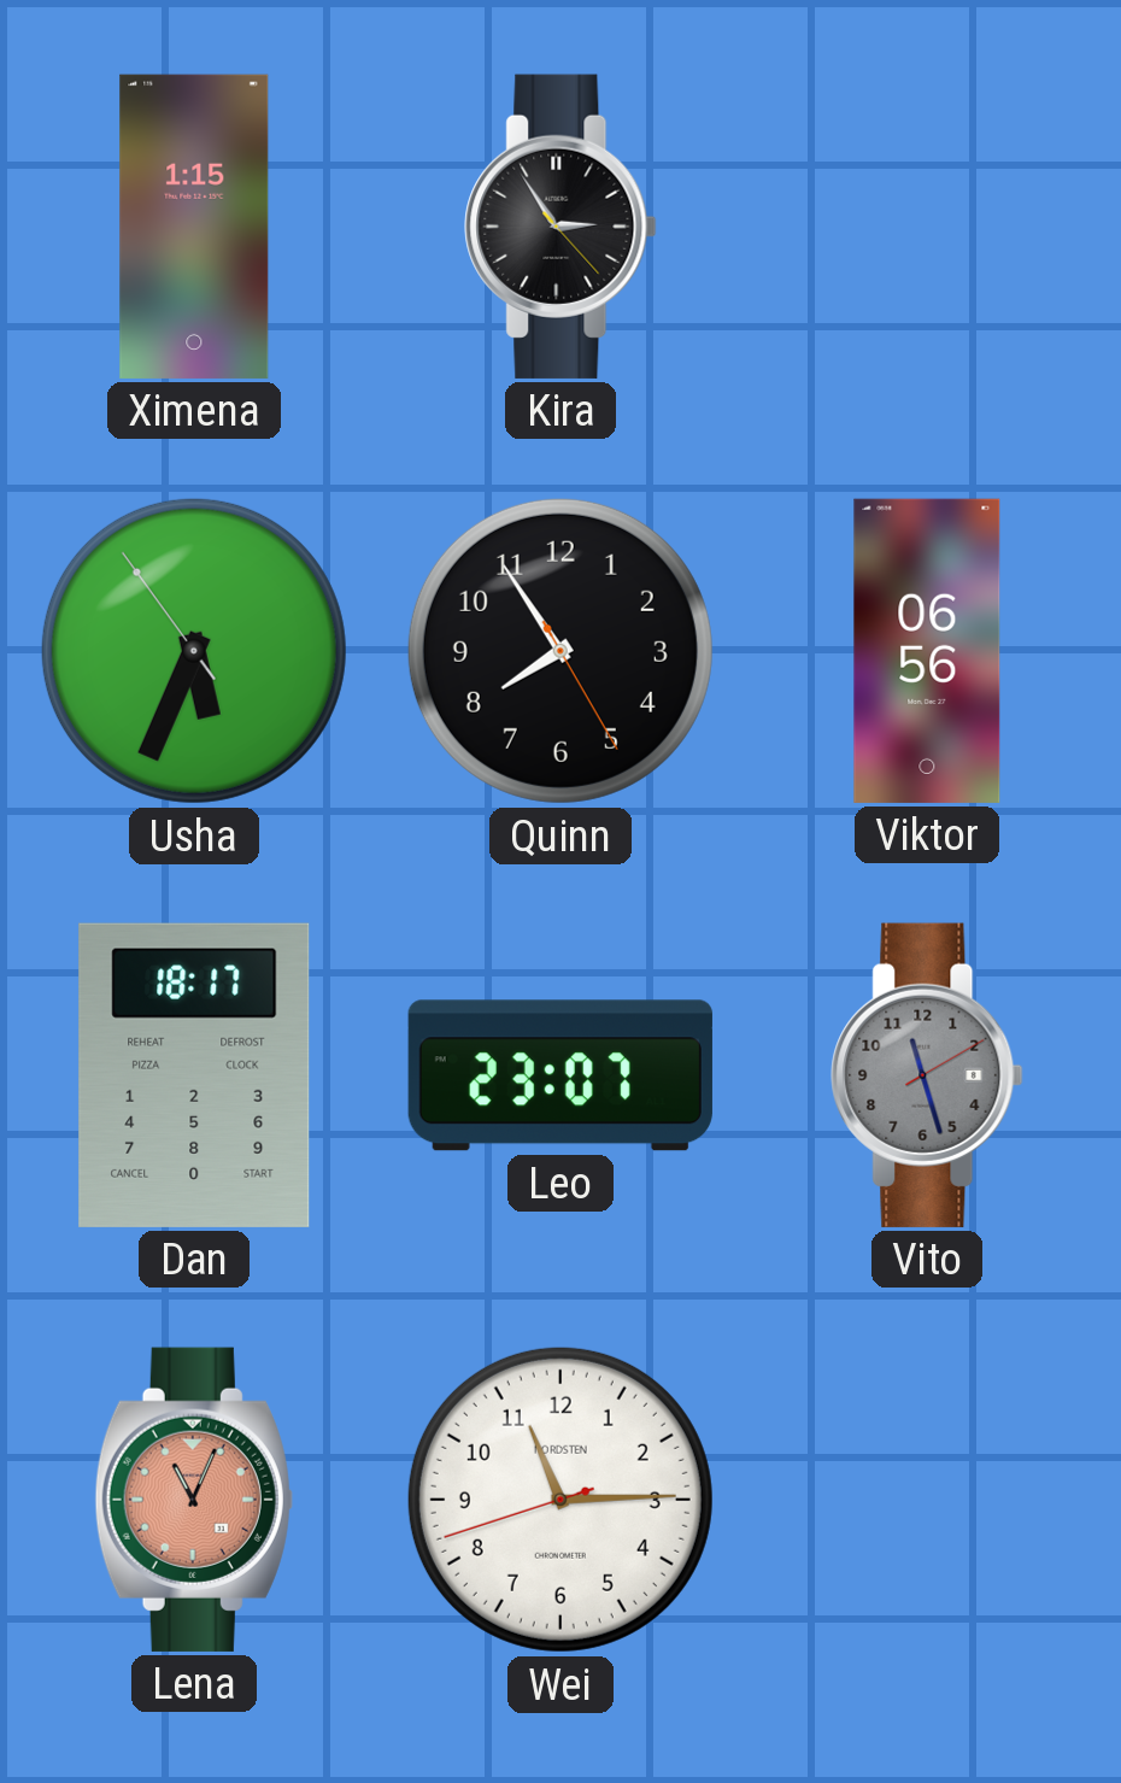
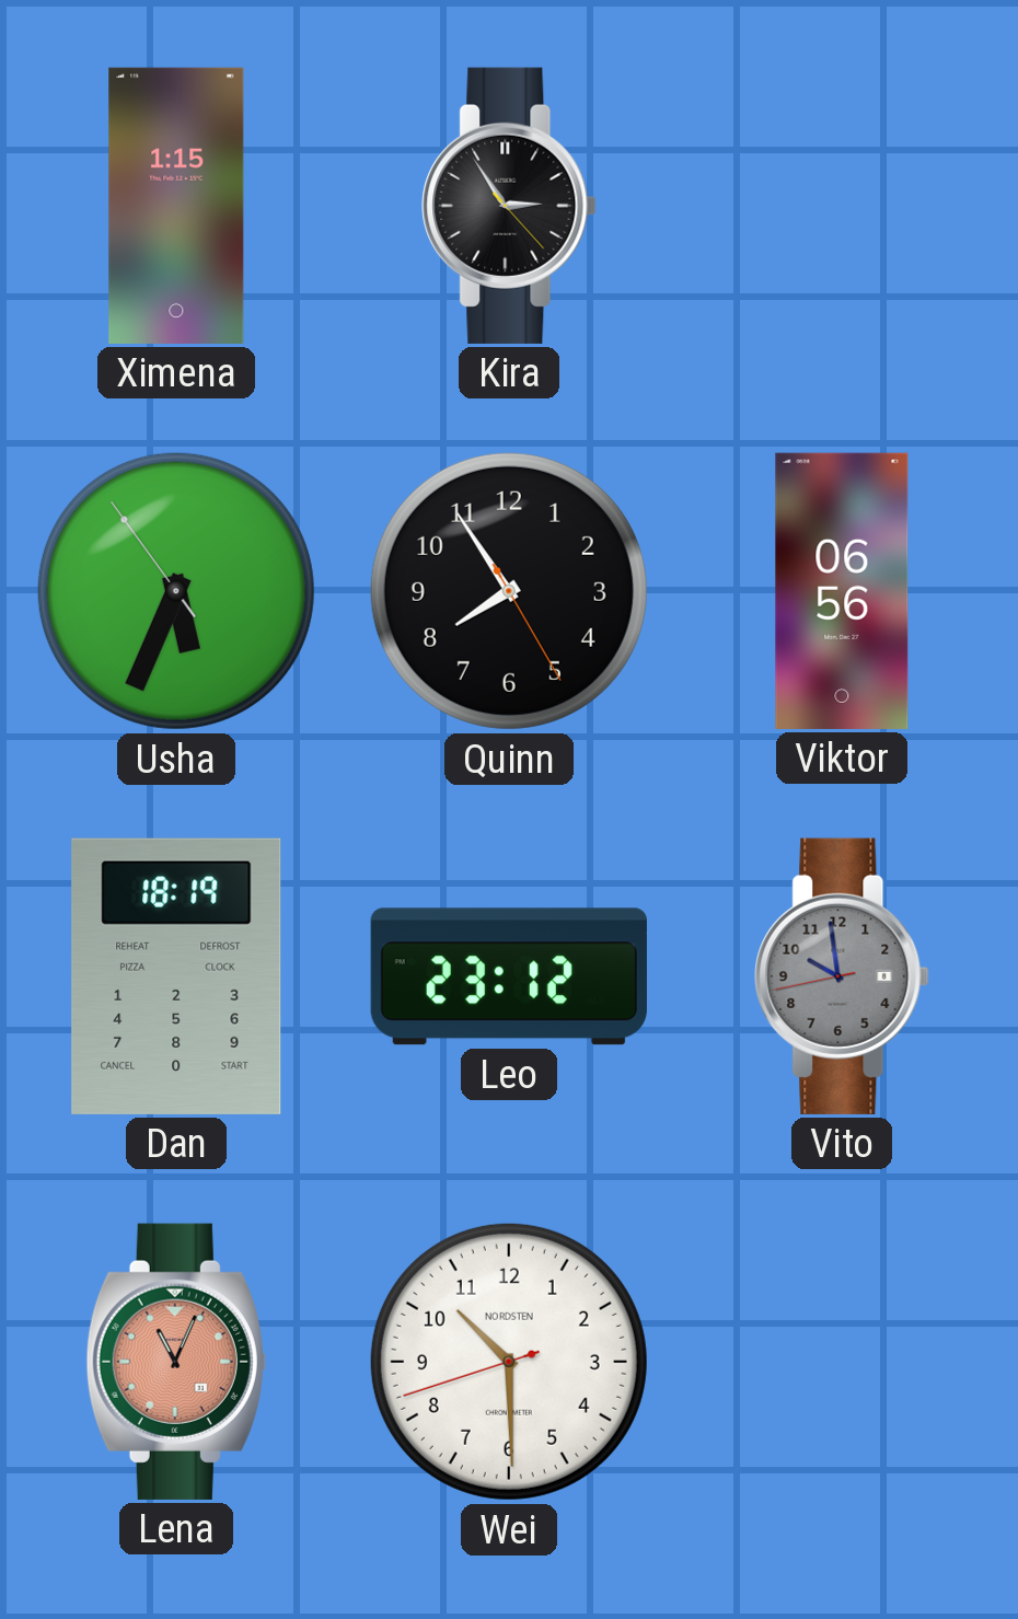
Dan: 18:17 -> 18:19 (176, 976)
Leo: 23:07 -> 23:12 (509, 976)
Vito: 11:27 -> 9:58 (842, 976)
Wei: 11:14 -> 10:29 (509, 1362)
